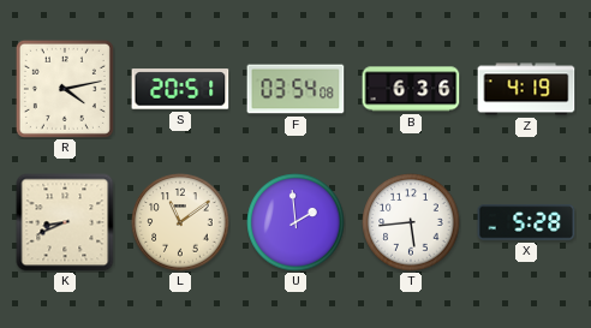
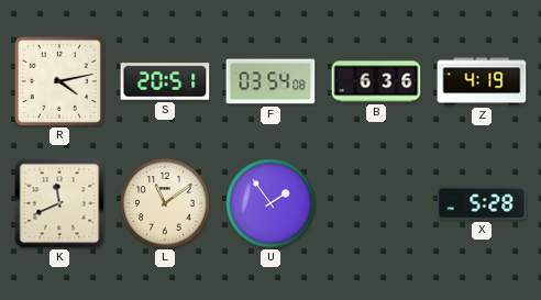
K: 8:41 -> 11:41 (59, 203)
U: 1:59 -> 1:54 (270, 203)
T: 5:44 -> none (411, 222)
